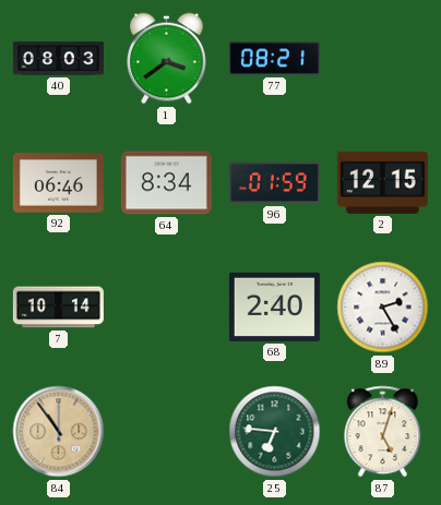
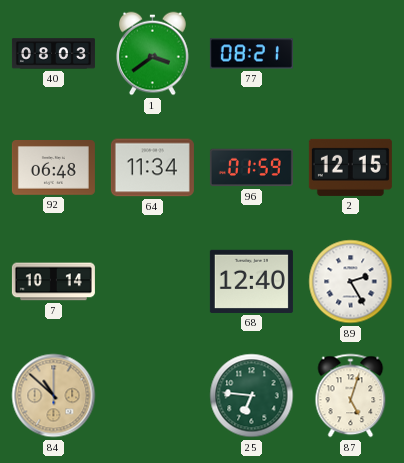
92: 06:46 -> 06:48 (53, 168)
64: 8:34 -> 11:34 (152, 168)
68: 2:40 -> 12:40 (251, 281)
84: 10:54 -> 10:52 (54, 396)
